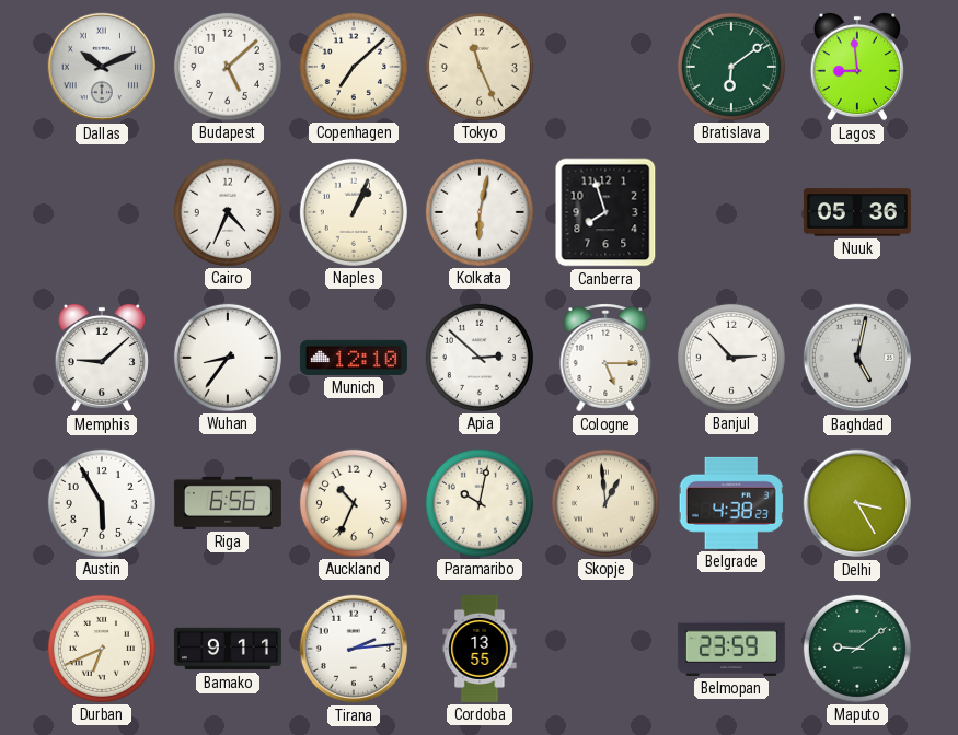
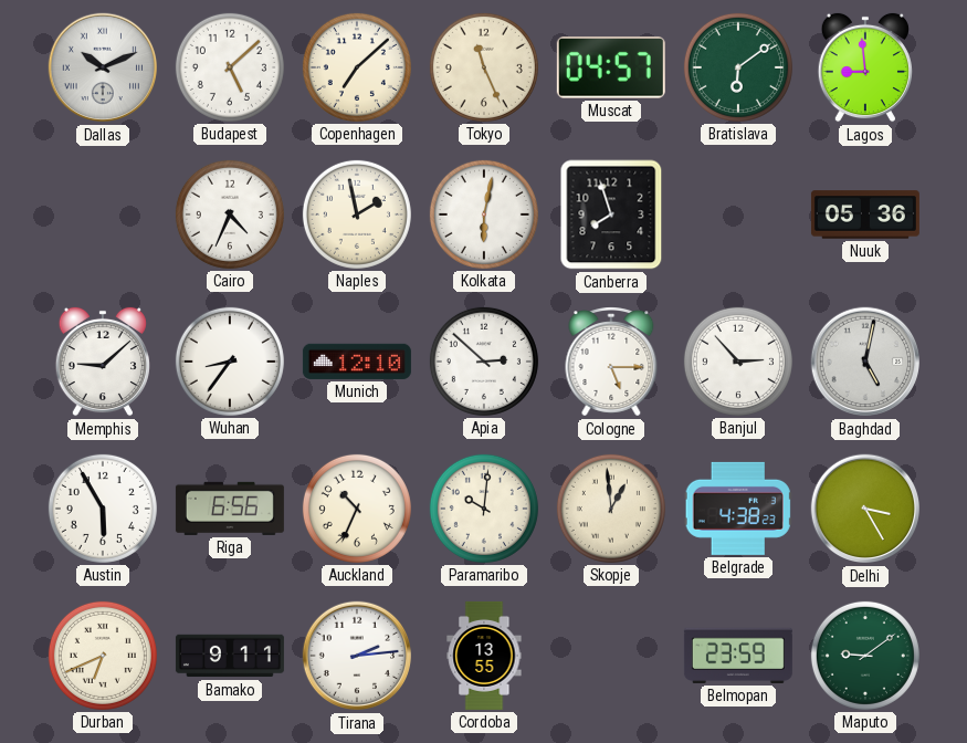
Muscat: none -> 04:57 (611, 69)
Naples: 1:04 -> 1:58 (357, 214)
Paramaribo: 10:02 -> 10:01 (484, 509)
